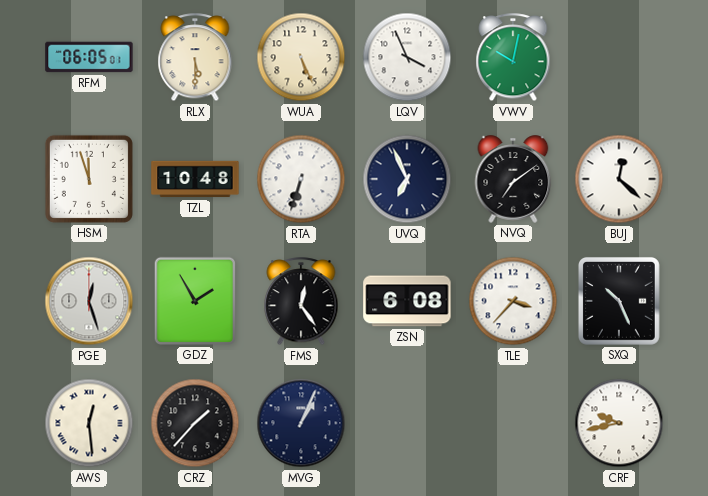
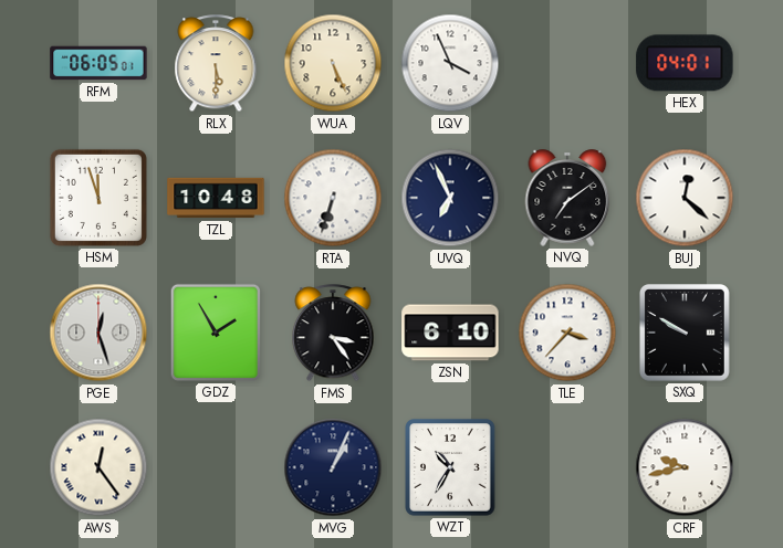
VWV: 10:02 -> none (513, 58)
HEX: none -> 04:01 (685, 63)
FMS: 12:24 -> 3:24 (333, 334)
ZSN: 6:08 -> 6:10 (450, 333)
SXQ: 10:26 -> 9:50 (685, 333)
AWS: 12:29 -> 12:24 (98, 467)
CRZ: 1:37 -> none (195, 423)
WZT: none -> 10:35 (450, 467)
